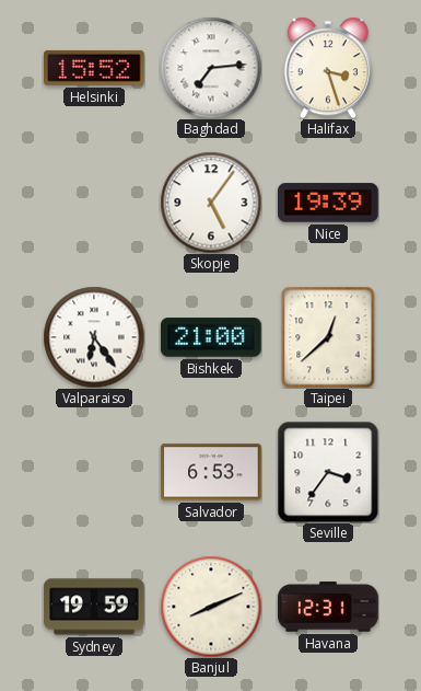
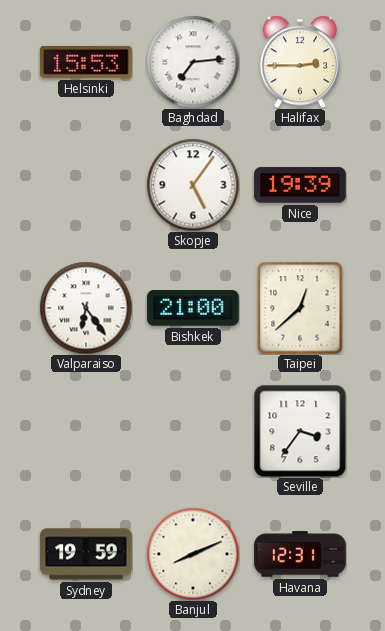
Helsinki: 15:52 -> 15:53 (87, 62)
Halifax: 3:27 -> 2:45 (300, 62)
Salvador: 6:53 -> none (211, 472)
